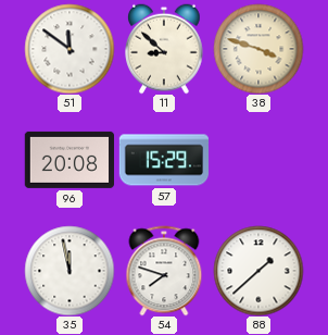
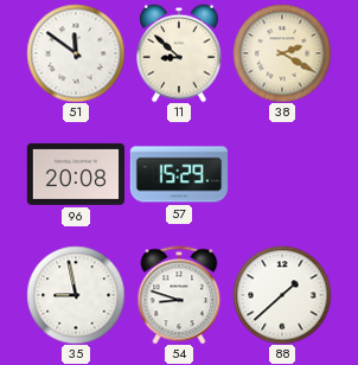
38: 3:48 -> 2:20 (282, 53)
35: 11:58 -> 8:58 (76, 295)
54: 7:48 -> 8:48 (179, 295)
